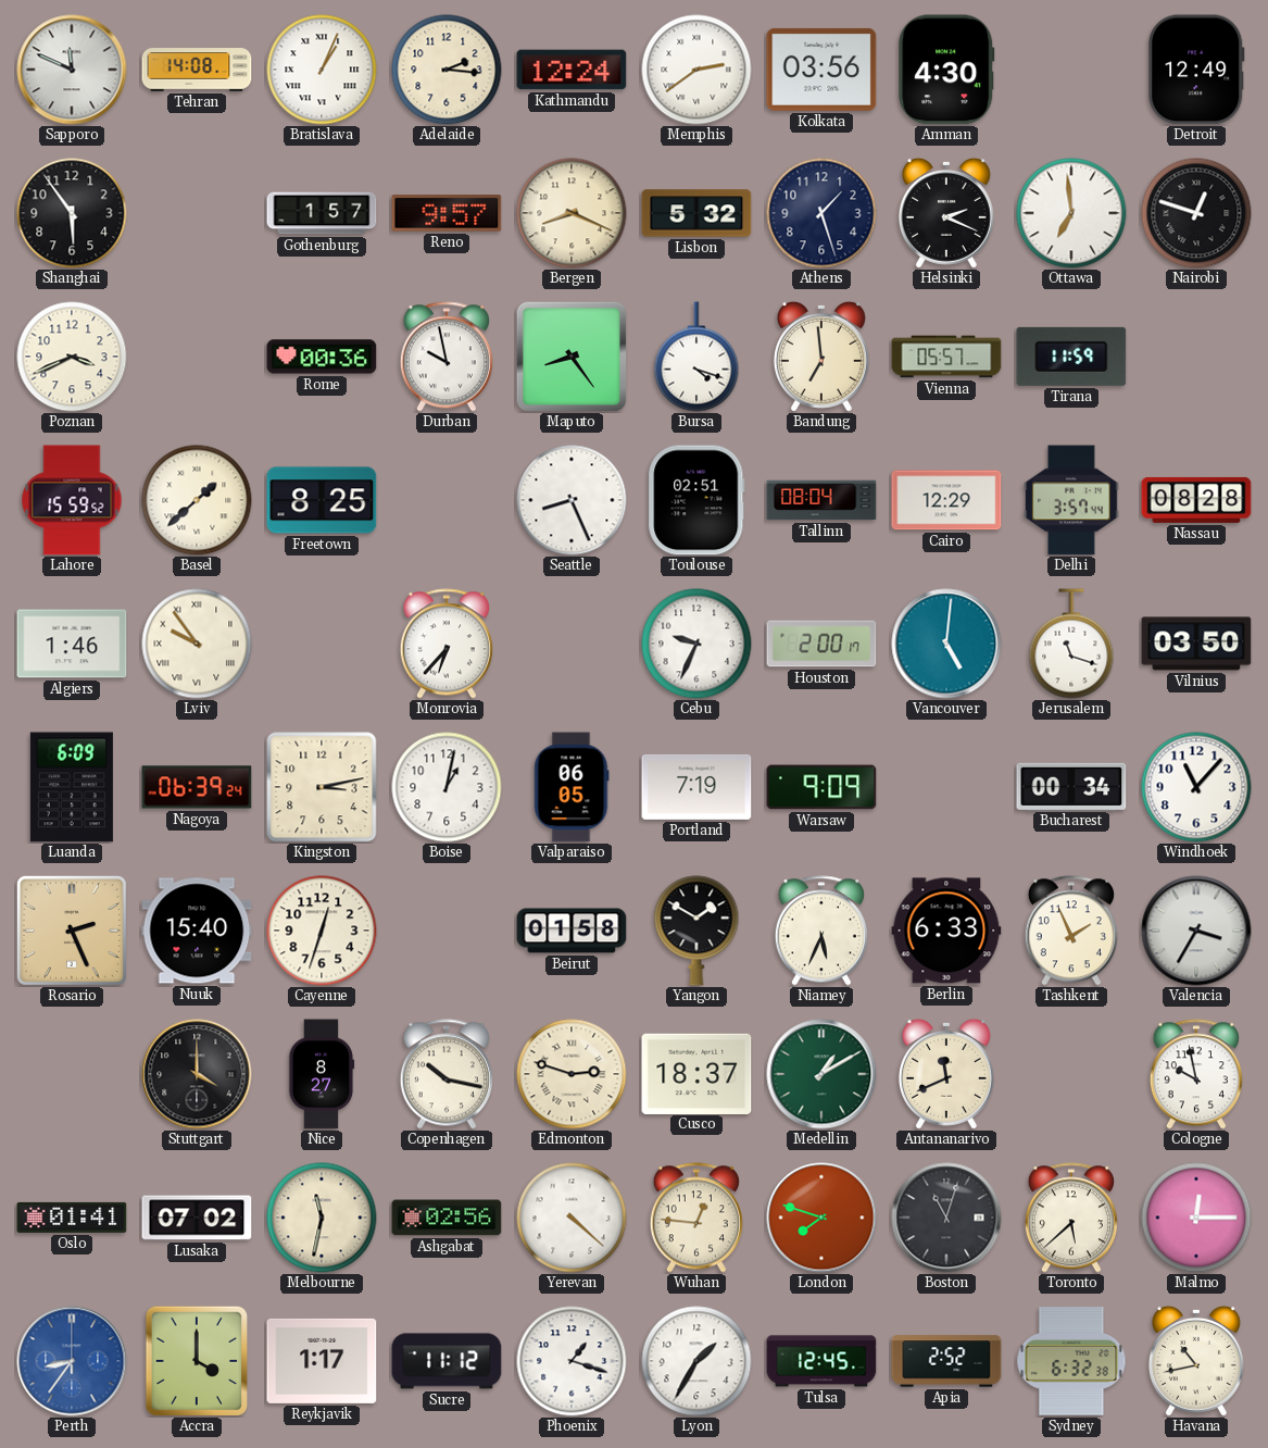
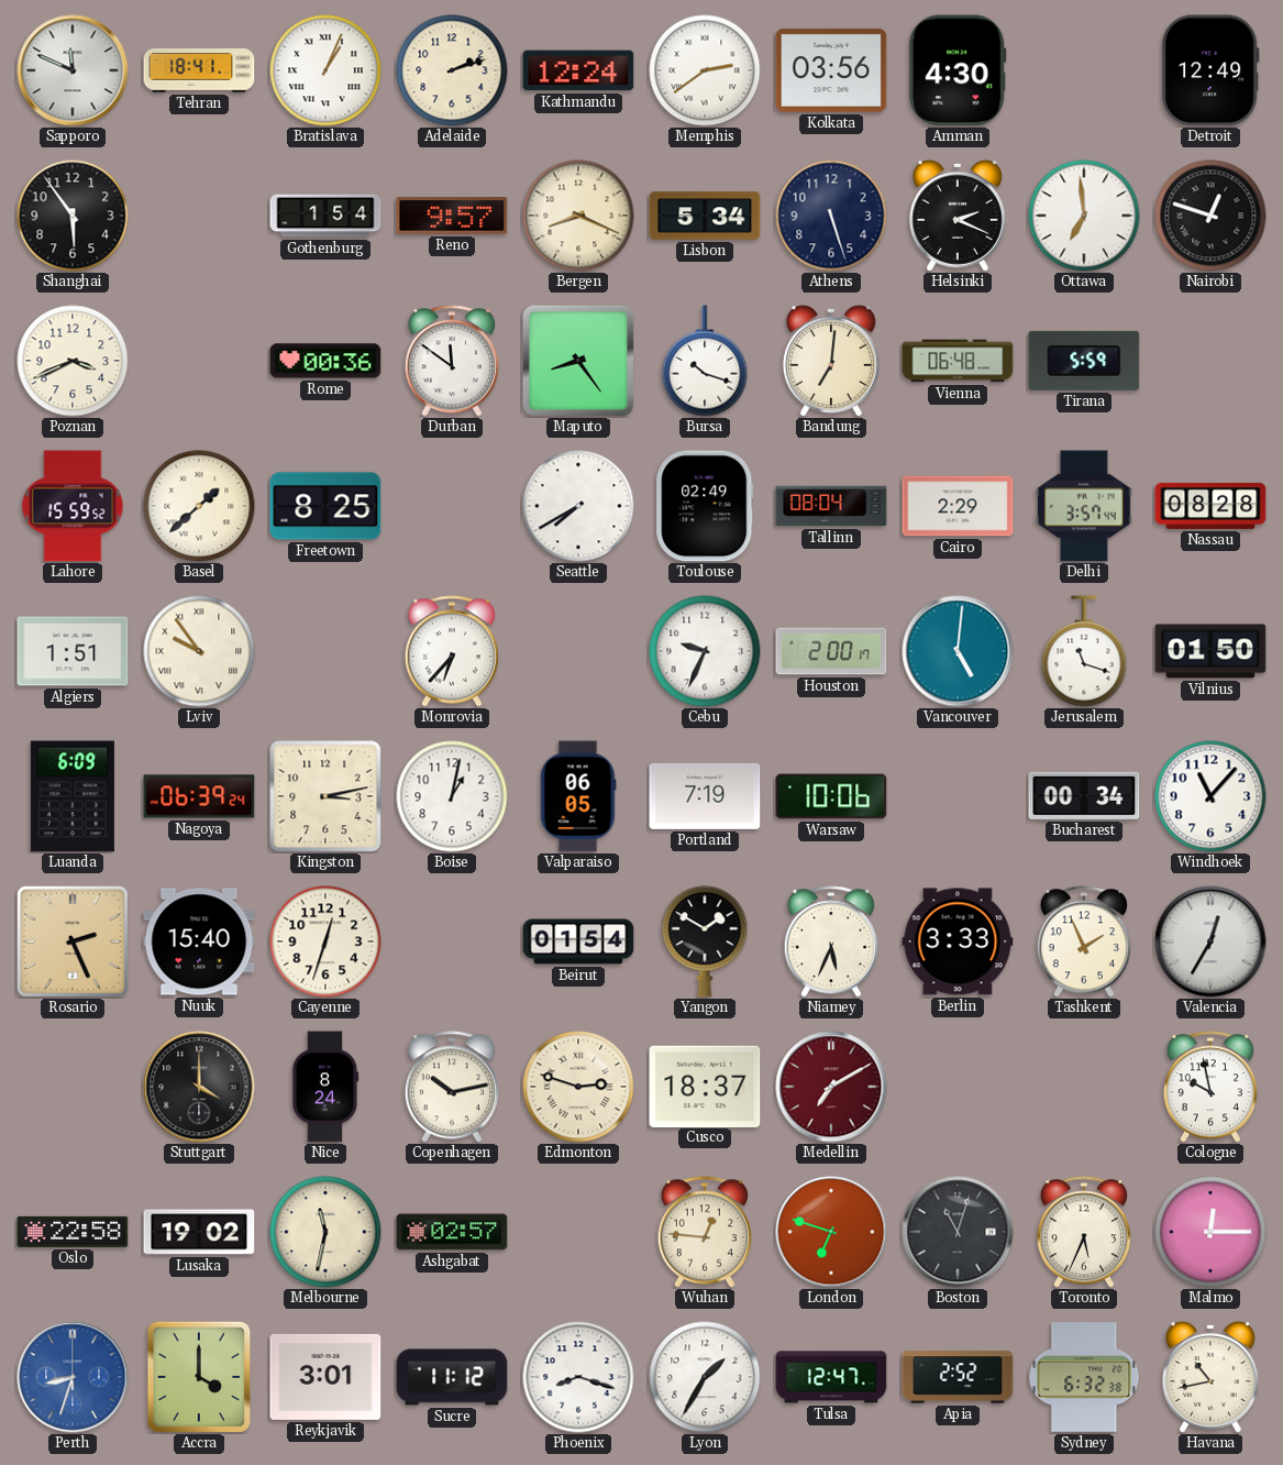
Tehran: 14:08 -> 18:41 (199, 70)
Adelaide: 2:16 -> 2:12 (452, 70)
Gothenburg: 1:57 -> 1:54 (325, 216)
Lisbon: 5:32 -> 5:34 (705, 216)
Athens: 1:27 -> 5:27 (831, 216)
Durban: 9:58 -> 11:51 (452, 361)
Bursa: 4:18 -> 10:18 (705, 361)
Bandung: 6:59 -> 7:01 (831, 361)
Vienna: 05:57 -> 06:48 (958, 361)
Tirana: 11:59 -> 5:59 (1084, 361)
Seattle: 8:26 -> 7:40 (578, 506)
Toulouse: 02:51 -> 02:49 (705, 506)
Cairo: 12:29 -> 2:29 (958, 506)
Algiers: 1:46 -> 1:51 (73, 651)
Vilnius: 03:50 -> 01:50 (1210, 651)
Warsaw: 9:09 -> 10:06 (831, 796)
Beirut: 01:58 -> 01:54 (578, 941)
Berlin: 6:33 -> 3:33 (958, 941)
Valencia: 3:35 -> 12:35 (1210, 941)
Nice: 8:27 -> 8:24 (325, 1087)
Copenhagen: 10:17 -> 10:13 (452, 1087)
Medellin: 1:10 -> 7:10 (831, 1087)
Medellin dial: green -> burgundy (831, 1087)
Antananarivo: 11:41 -> none (946, 1074)
Oslo: 01:41 -> 22:58 (73, 1232)
Lusaka: 07:02 -> 19:02 (199, 1232)
Ashgabat: 02:56 -> 02:57 (452, 1232)
Yerevan: 4:22 -> none (572, 1218)
London: 7:48 -> 6:48 (831, 1232)
Toronto: 5:38 -> 5:34 (1084, 1232)
Perth: 8:36 -> 8:33 (73, 1377)
Reykjavik: 1:17 -> 3:01 (325, 1377)
Phoenix: 1:18 -> 8:18 (578, 1377)
Tulsa: 12:45 -> 12:47 (831, 1377)
